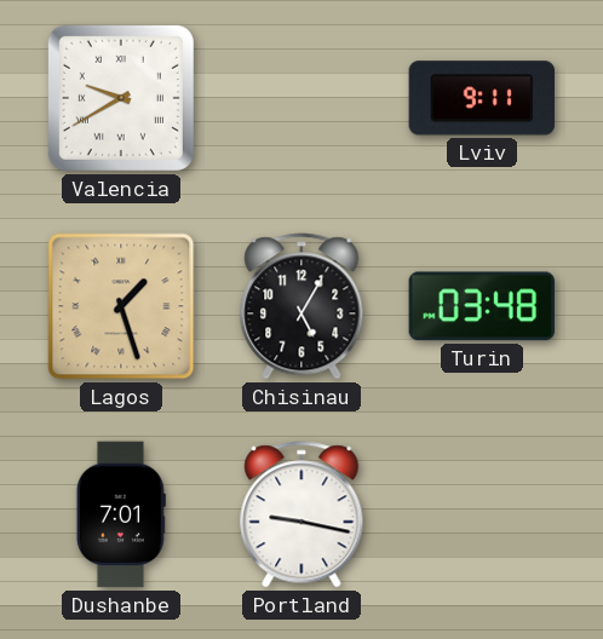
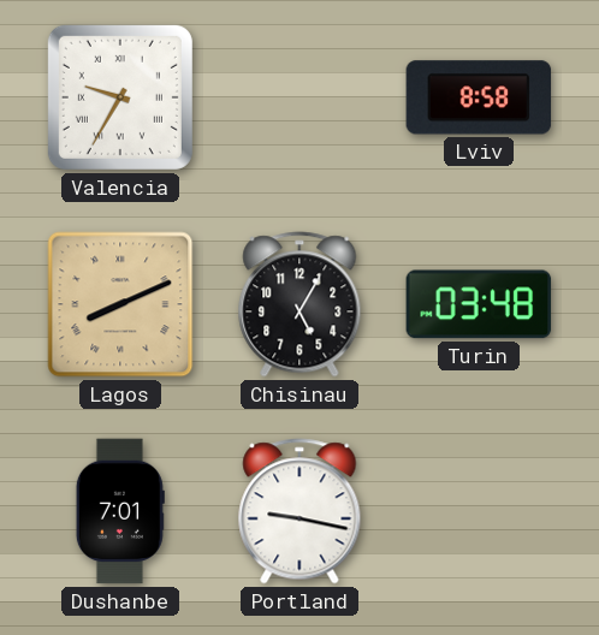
Valencia: 9:40 -> 9:35 (120, 97)
Lviv: 9:11 -> 8:58 (479, 97)
Lagos: 1:27 -> 8:11 (120, 304)
